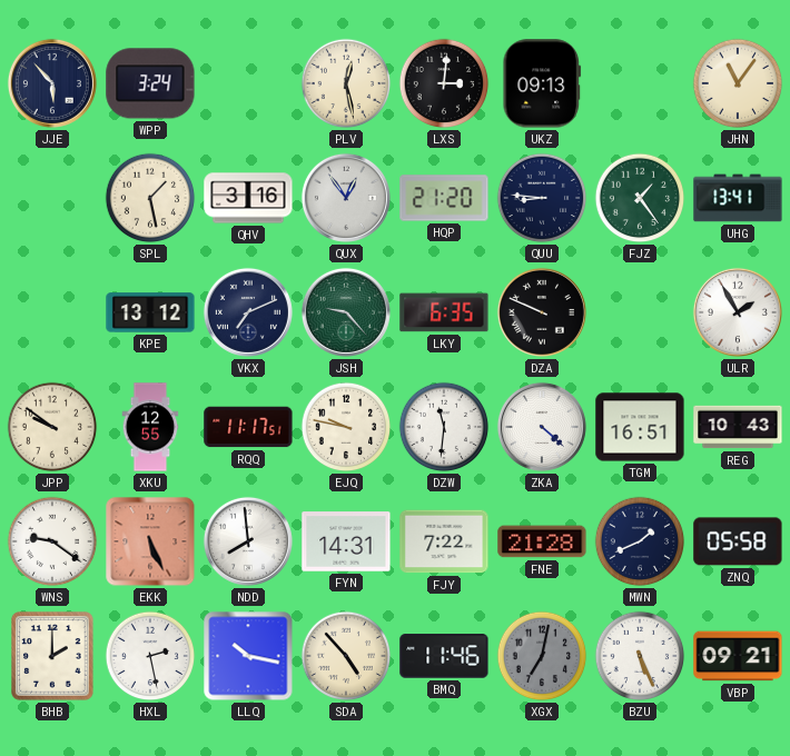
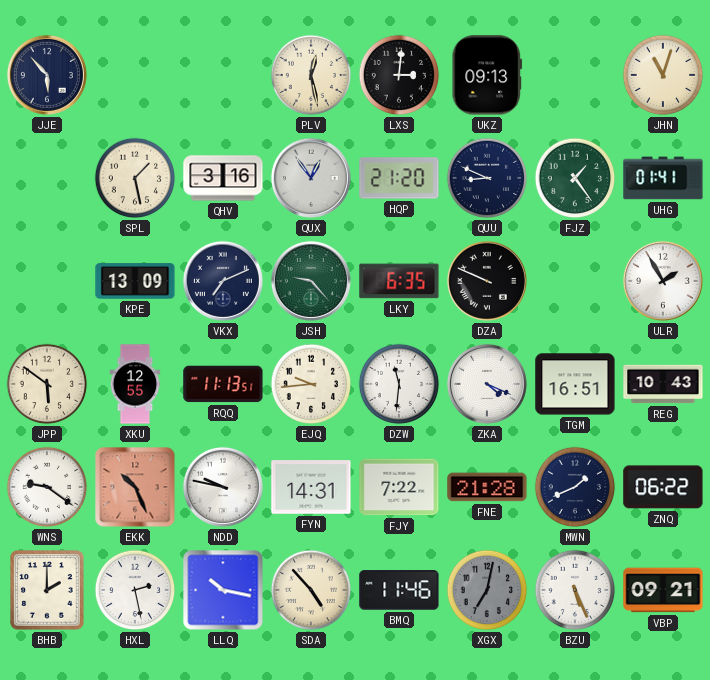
WPP: 3:24 -> none (150, 83)
JHN: 11:06 -> 11:03 (663, 75)
QUU: 8:46 -> 8:49 (487, 178)
UHG: 13:41 -> 01:41 (663, 178)
KPE: 13:12 -> 13:09 (135, 281)
JPP: 9:51 -> 5:51 (47, 384)
RQQ: 11:17 -> 11:13 (223, 384)
EJQ: 9:47 -> 9:44 (311, 384)
ZKA: 4:22 -> 4:19 (487, 384)
EKK: 5:26 -> 10:26 (135, 487)
NDD: 7:59 -> 9:47 (223, 487)
ZNQ: 05:58 -> 06:22 (663, 487)
